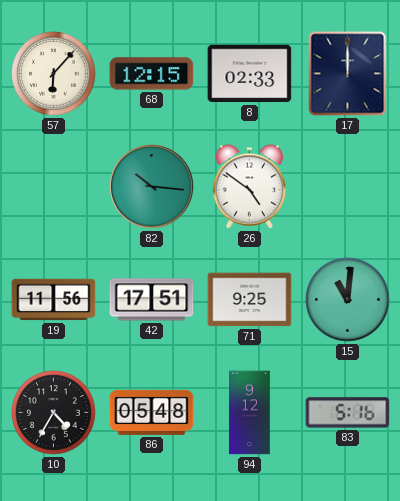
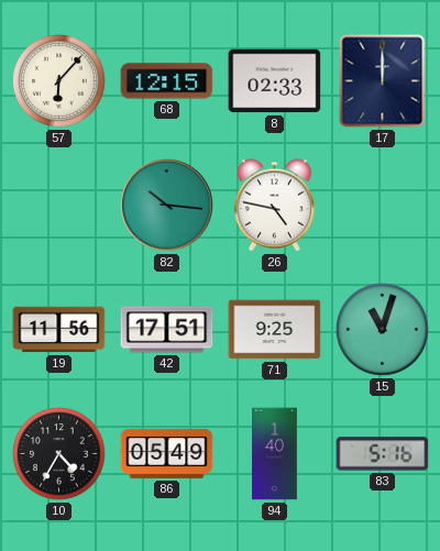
26: 4:51 -> 4:47 (275, 206)
15: 11:01 -> 11:03 (383, 330)
86: 05:48 -> 05:49 (167, 453)
94: 9:12 -> 1:40 (275, 454)
